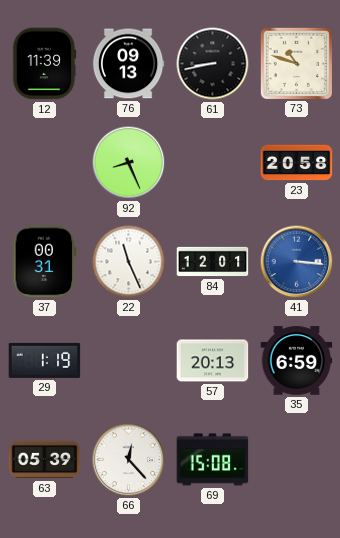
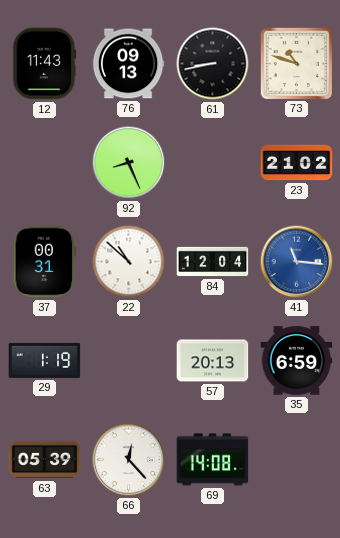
12: 11:39 -> 11:43 (44, 64)
23: 20:58 -> 21:02 (297, 163)
22: 11:26 -> 10:52 (129, 262)
84: 12:01 -> 12:04 (213, 262)
41: 3:16 -> 11:16 (297, 262)
69: 15:08 -> 14:08 (213, 460)
